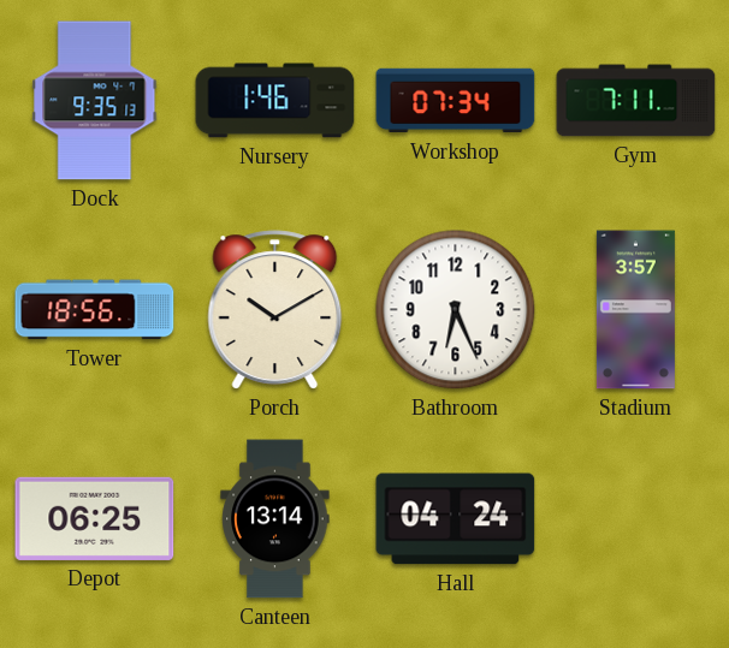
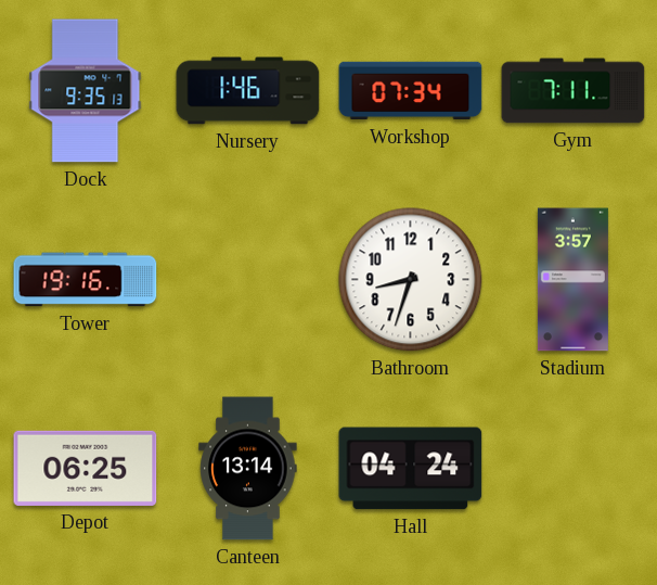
Tower: 18:56 -> 19:16 (86, 280)
Porch: 10:10 -> none (275, 310)
Bathroom: 6:26 -> 8:33 (411, 280)
